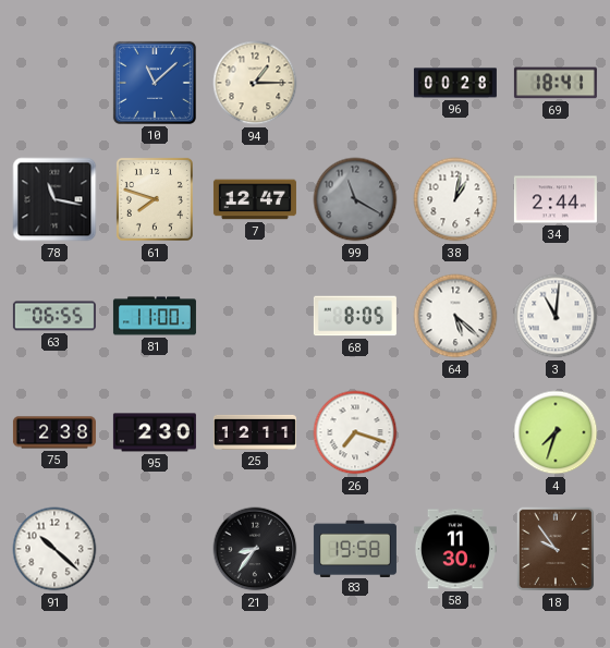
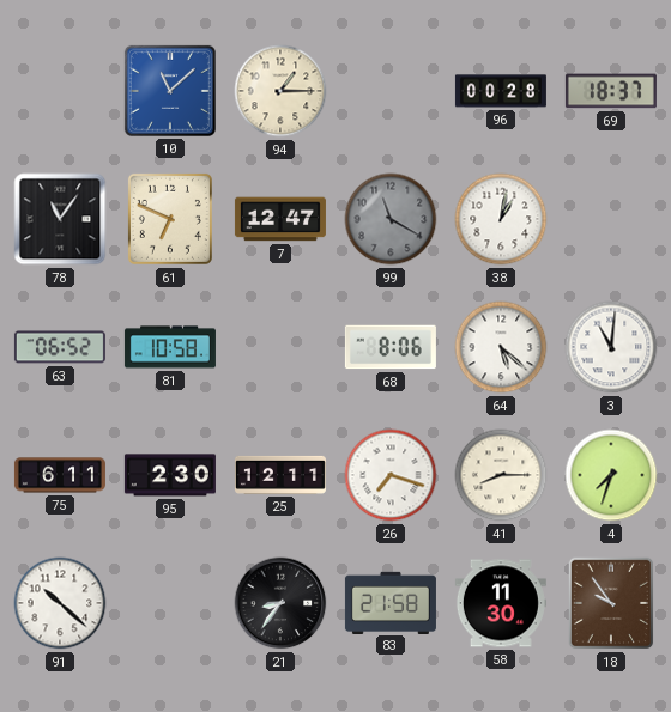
69: 18:41 -> 18:37 (611, 91)
78: 11:17 -> 11:06 (60, 219)
61: 7:48 -> 6:49 (170, 219)
34: 2:44 -> none (556, 199)
63: 06:55 -> 06:52 (60, 347)
81: 11:00 -> 10:58 (170, 347)
68: 8:05 -> 8:06 (391, 347)
75: 2:38 -> 6:11 (60, 475)
41: none -> 8:15 (501, 475)
83: 19:58 -> 21:58 (391, 602)
